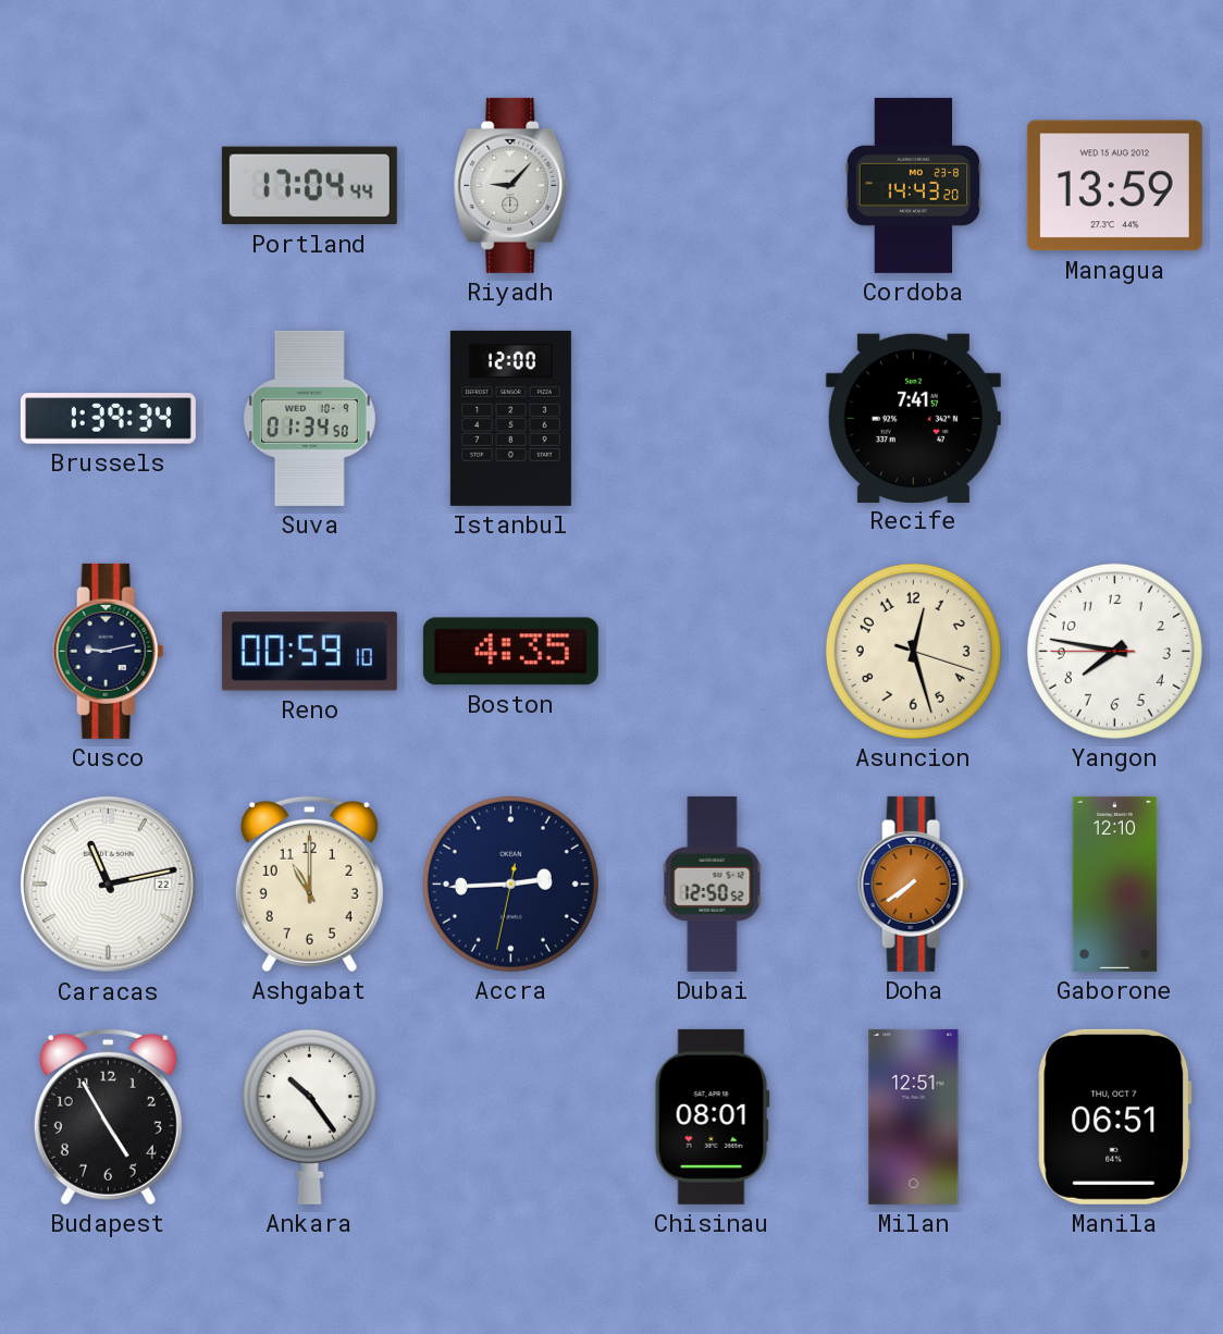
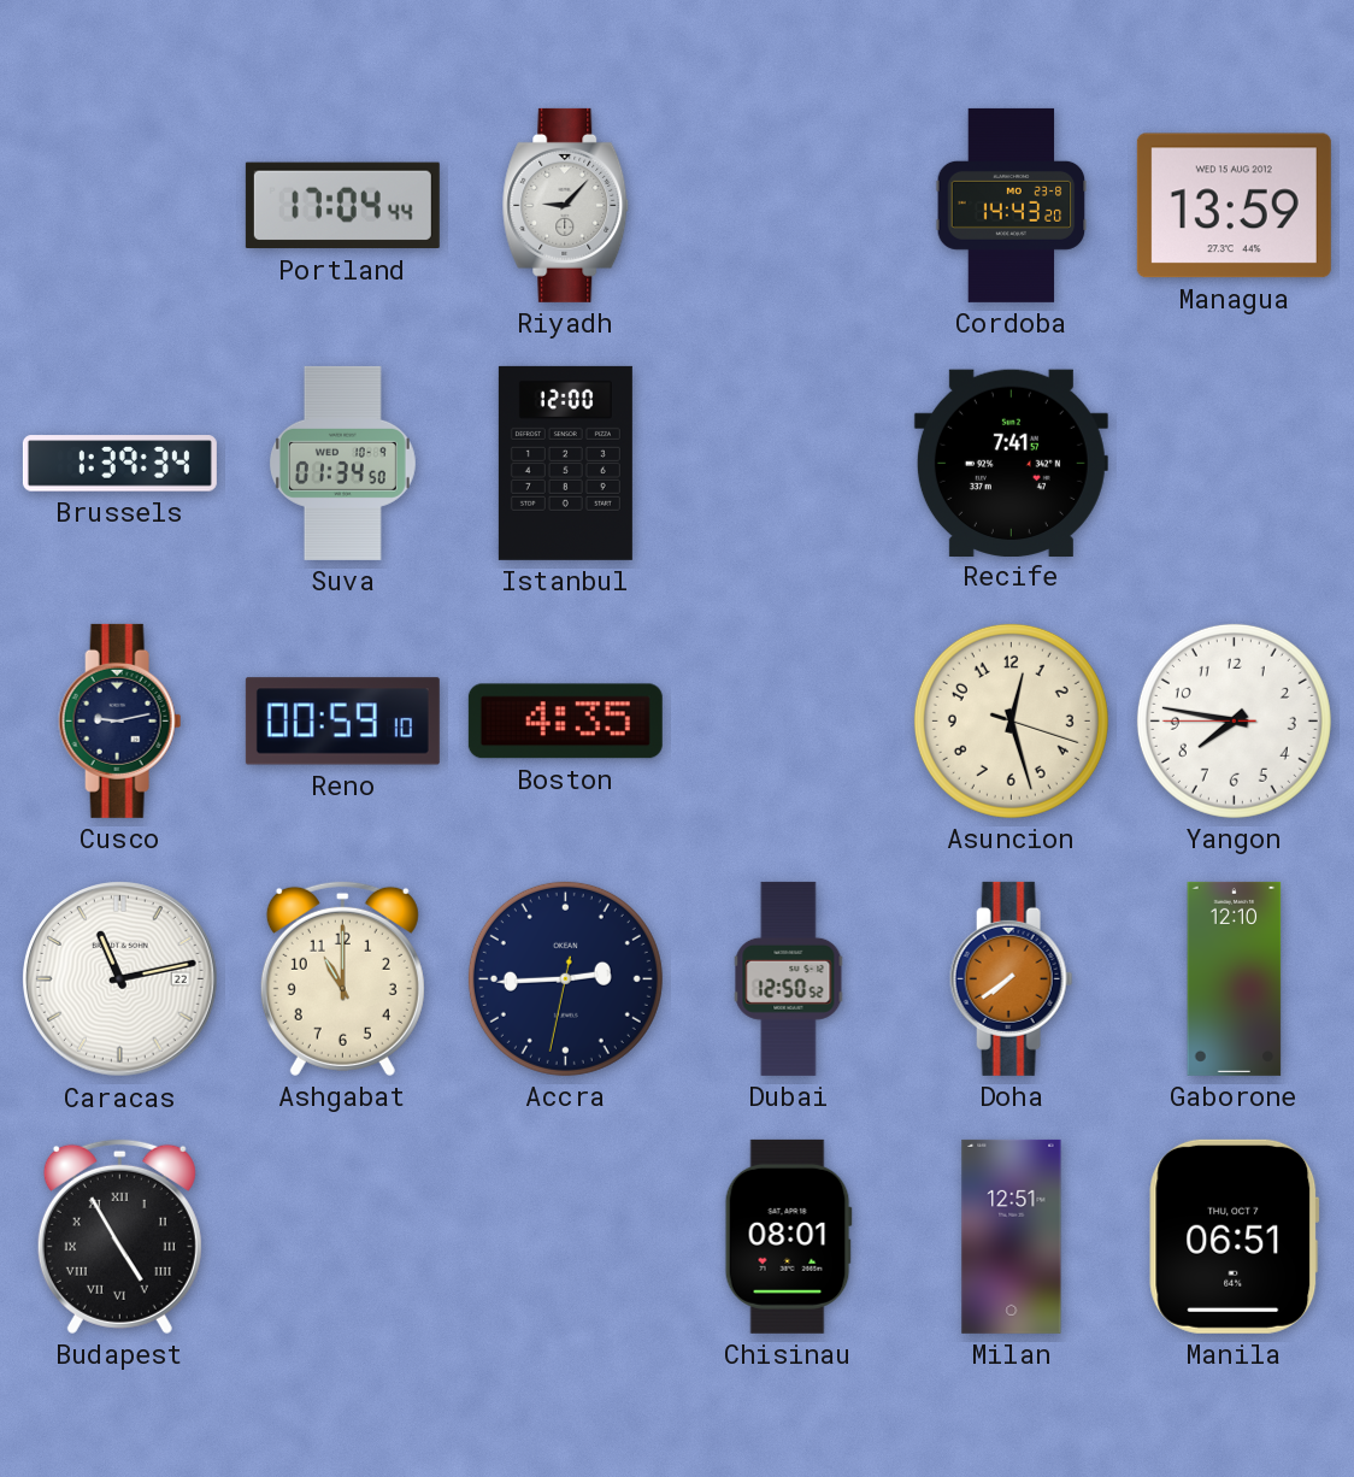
Budapest numerals: Arabic -> Roman (119, 1236)
Ankara: 10:24 -> none (309, 1116)
